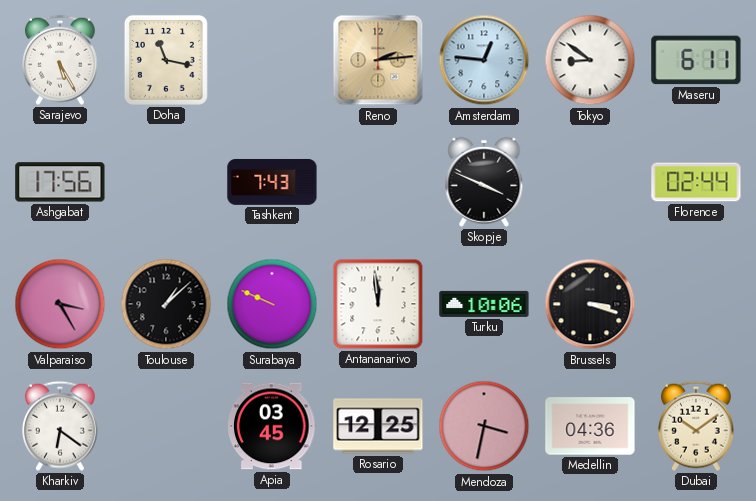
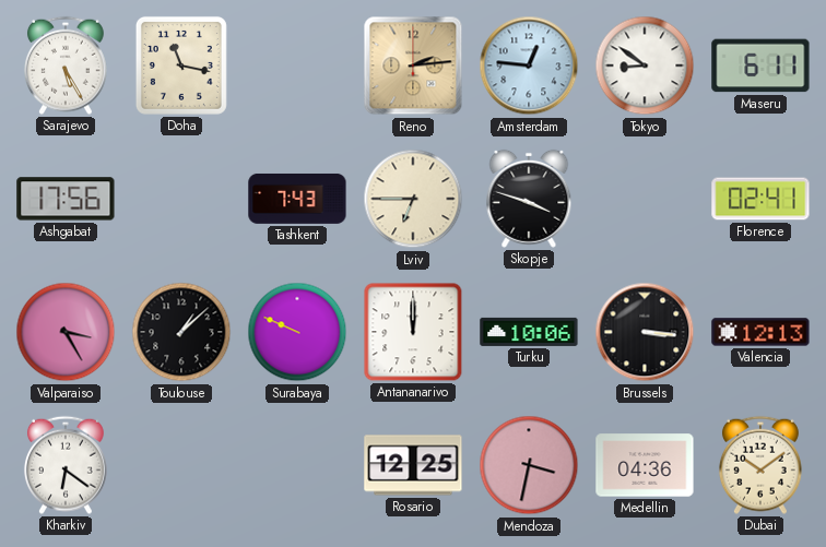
Lviv: none -> 6:45 (413, 199)
Skopje: 3:49 -> 3:48 (529, 199)
Florence: 02:44 -> 02:41 (760, 199)
Antananarivo: 11:59 -> 12:00 (413, 332)
Brussels: 3:18 -> 3:16 (645, 332)
Valencia: none -> 12:13 (760, 332)
Apia: 03:45 -> none (272, 426)
